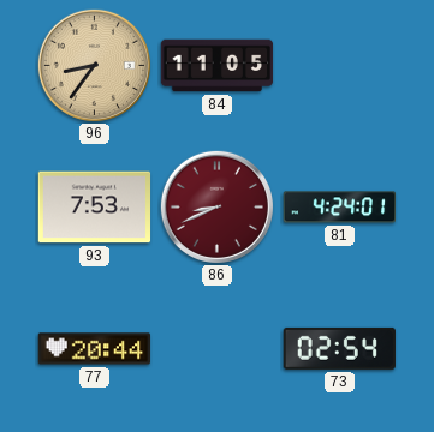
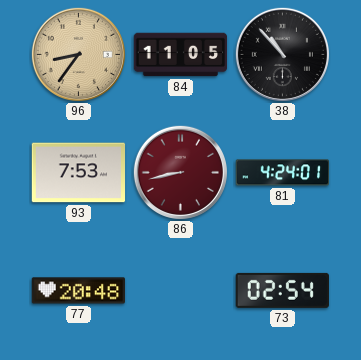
38: none -> 10:53 (282, 54)
86: 8:41 -> 8:43 (180, 172)
77: 20:44 -> 20:48 (79, 291)
